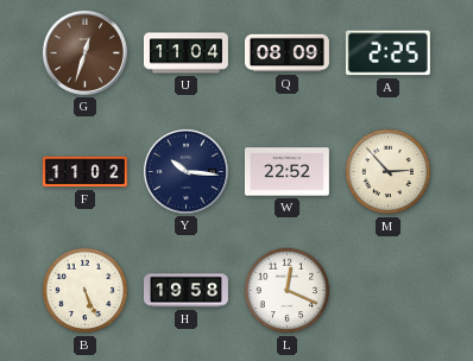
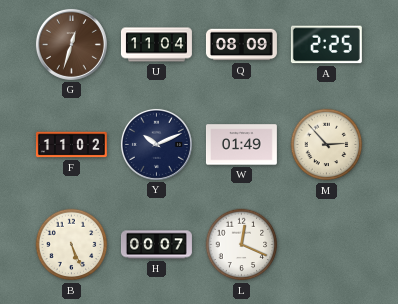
Y: 10:16 -> 10:11 (156, 144)
W: 22:52 -> 01:49 (241, 145)
H: 19:58 -> 00:07 (156, 245)
